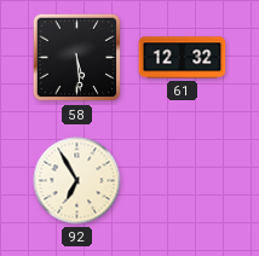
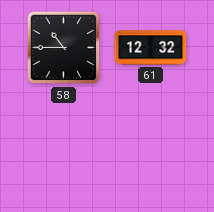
58: 5:29 -> 10:45 (64, 48)
92: 6:55 -> none (77, 181)
